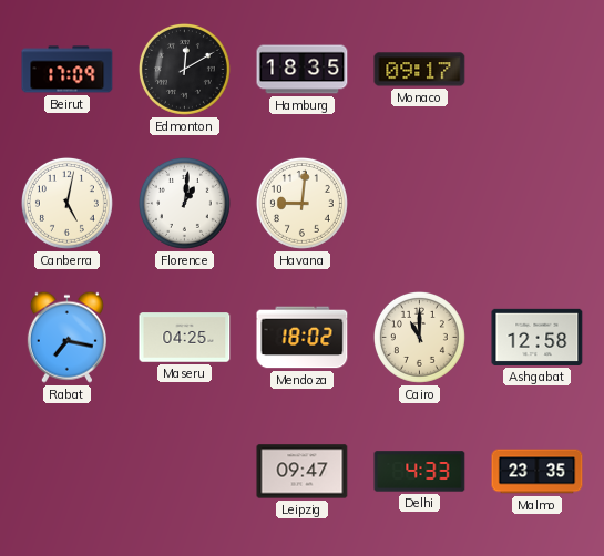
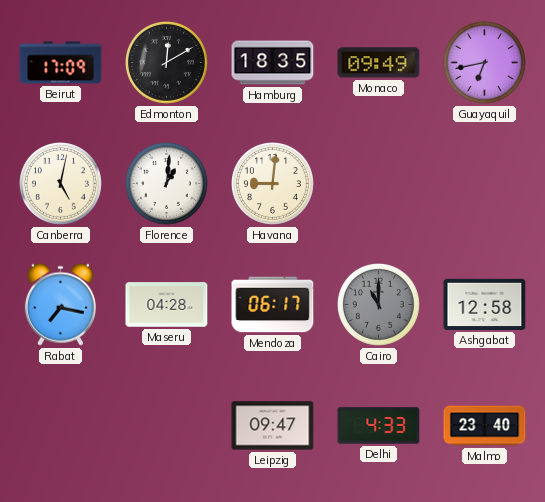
Monaco: 09:17 -> 09:49 (379, 63)
Guayaquil: none -> 6:43 (484, 62)
Maseru: 04:25 -> 04:28 (167, 305)
Mendoza: 18:02 -> 06:17 (273, 305)
Cairo dial: cream -> grey (378, 304)
Malmo: 23:35 -> 23:40 (485, 426)
